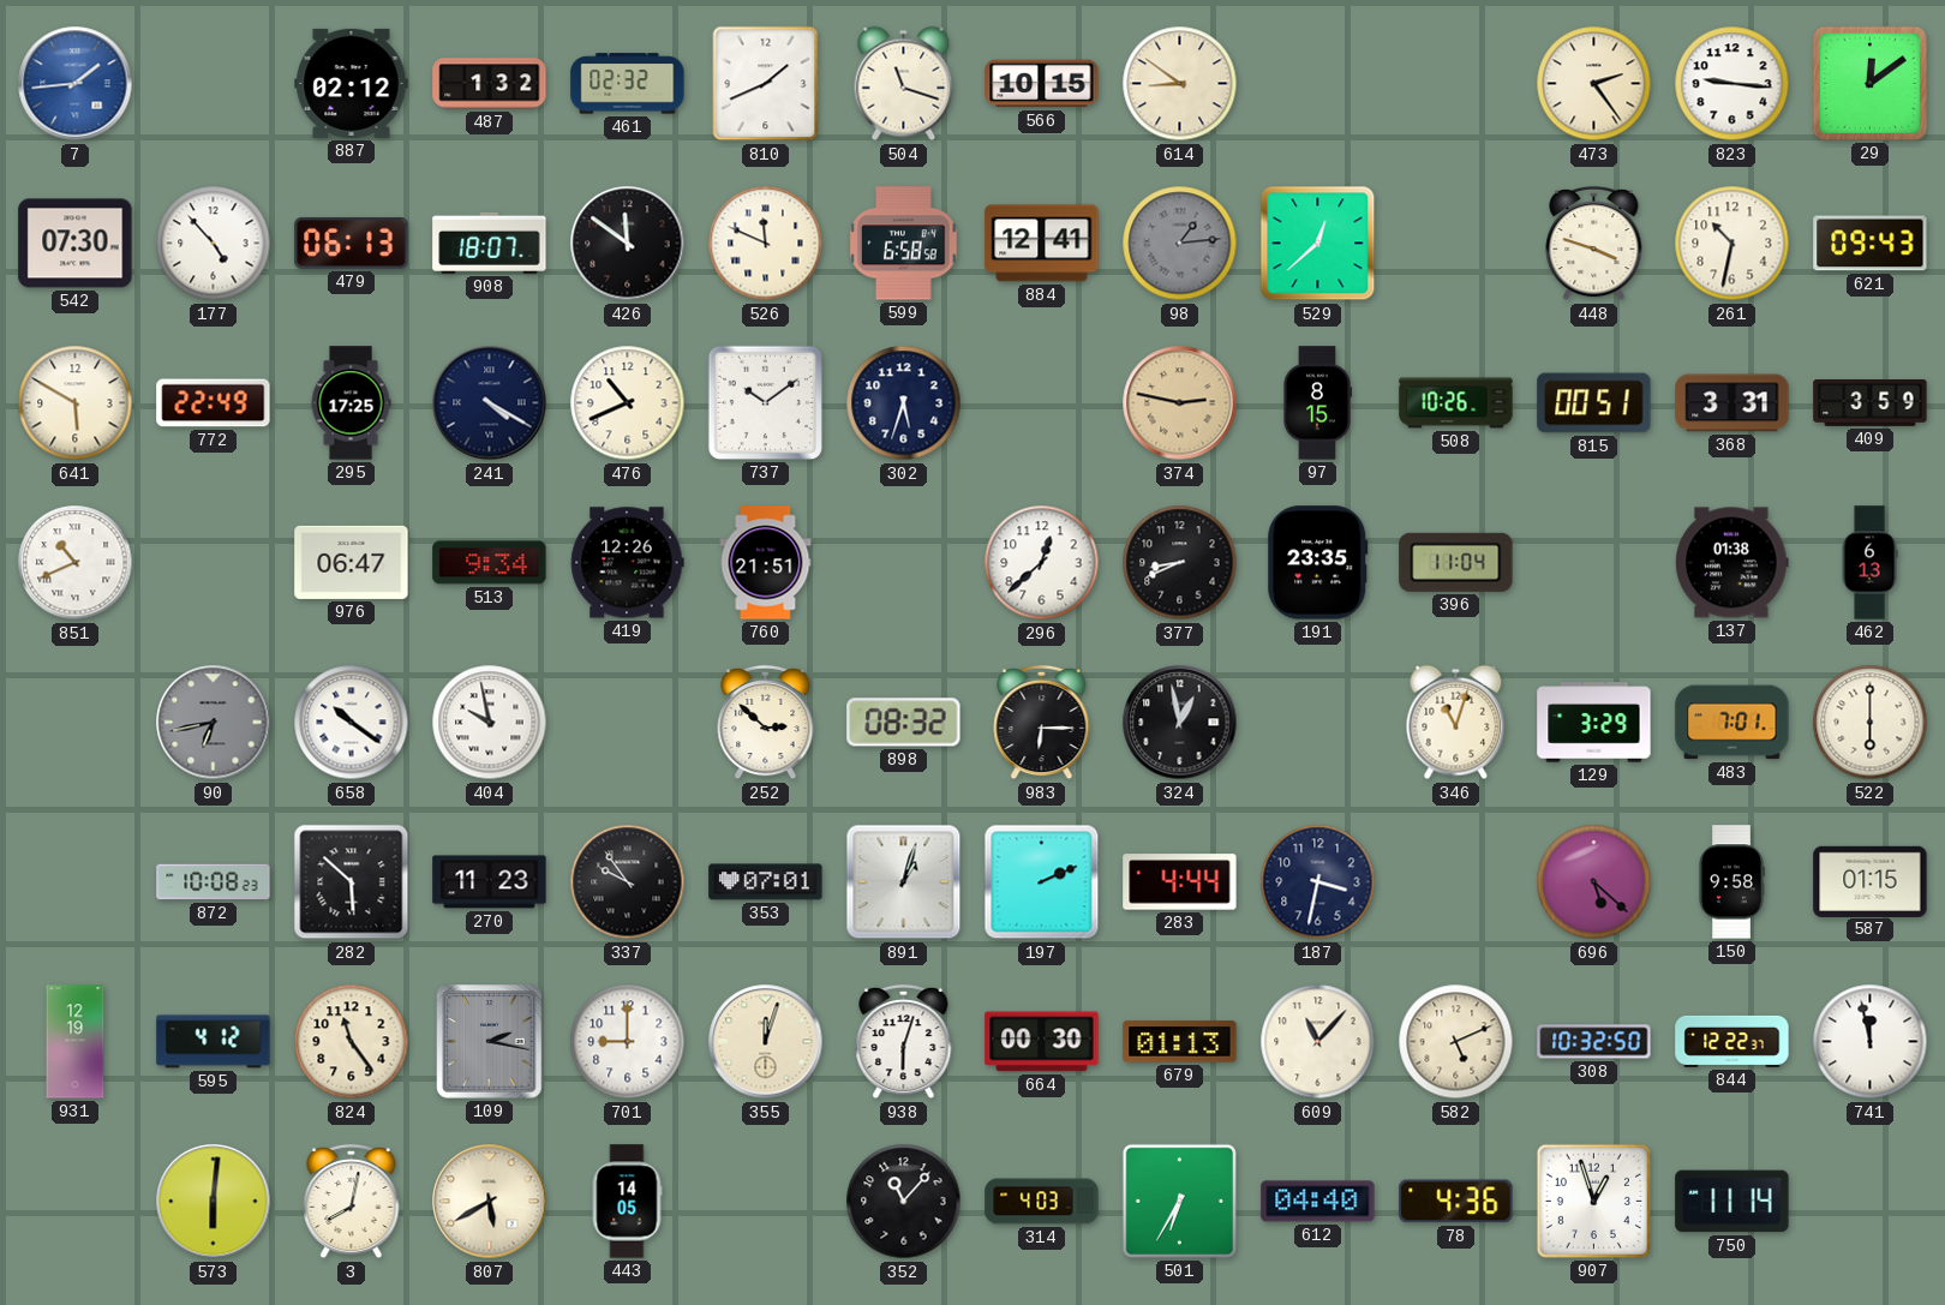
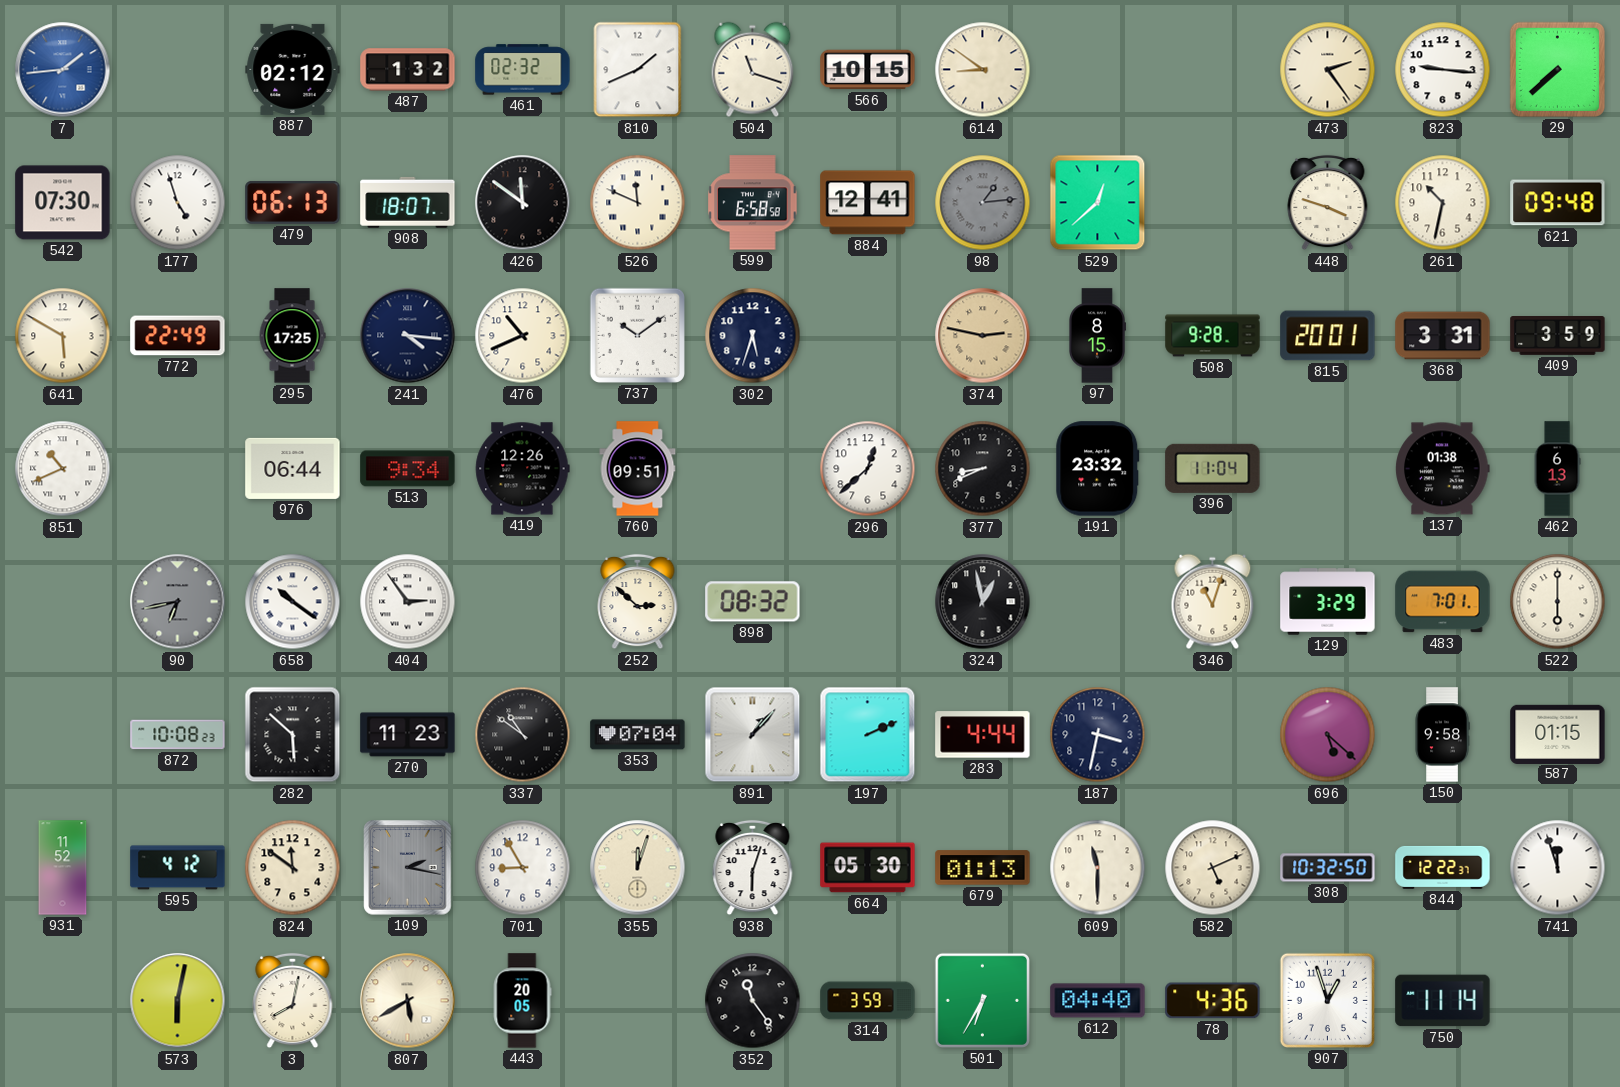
29: 12:09 -> 7:38 (1557, 69)
177: 4:53 -> 4:57 (178, 203)
621: 09:43 -> 09:48 (1558, 203)
241: 4:20 -> 4:16 (408, 336)
508: 10:26 -> 9:28 (1213, 336)
815: 00:51 -> 20:01 (1328, 336)
976: 06:47 -> 06:44 (293, 468)
760: 21:51 -> 09:51 (638, 469)
191: 23:35 -> 23:32 (1098, 469)
404: 9:58 -> 2:54 (408, 602)
983: 6:15 -> none (1042, 723)
337: 9:54 -> 10:51 (523, 735)
353: 07:01 -> 07:04 (638, 735)
891: 1:03 -> 1:07 (753, 735)
931: 12:19 -> 11:52 (63, 868)
824: 11:24 -> 11:51 (293, 868)
701: 9:00 -> 8:55 (523, 868)
664: 00:30 -> 05:30 (868, 868)
609: 11:07 -> 11:30 (1098, 868)
741: 11:58 -> 11:57 (1558, 868)
573: 6:01 -> 6:02 (178, 1001)
443: 14:05 -> 20:05 (522, 1001)
352: 11:07 -> 11:24 (753, 1001)
314: 4:03 -> 3:59 (868, 1001)
